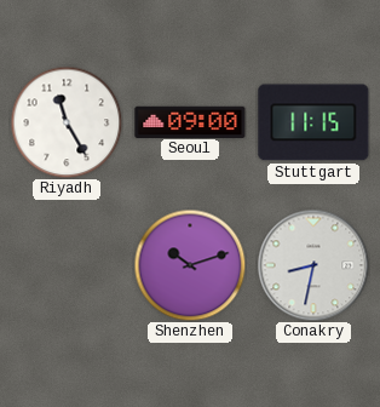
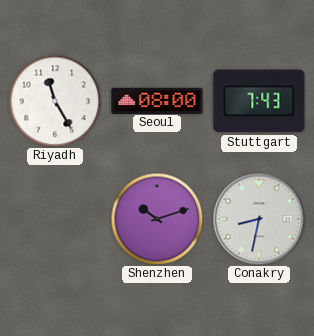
Seoul: 09:00 -> 08:00 (157, 100)
Stuttgart: 11:15 -> 7:43 (259, 101)
